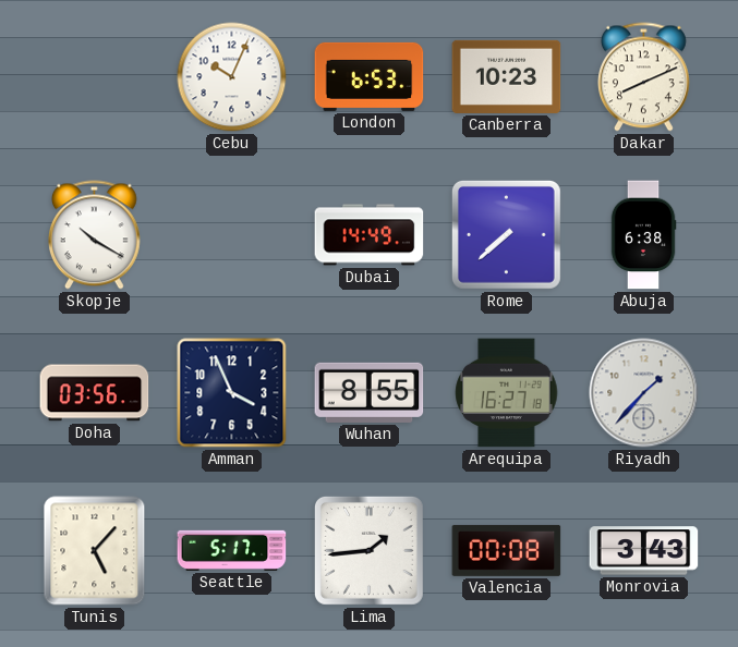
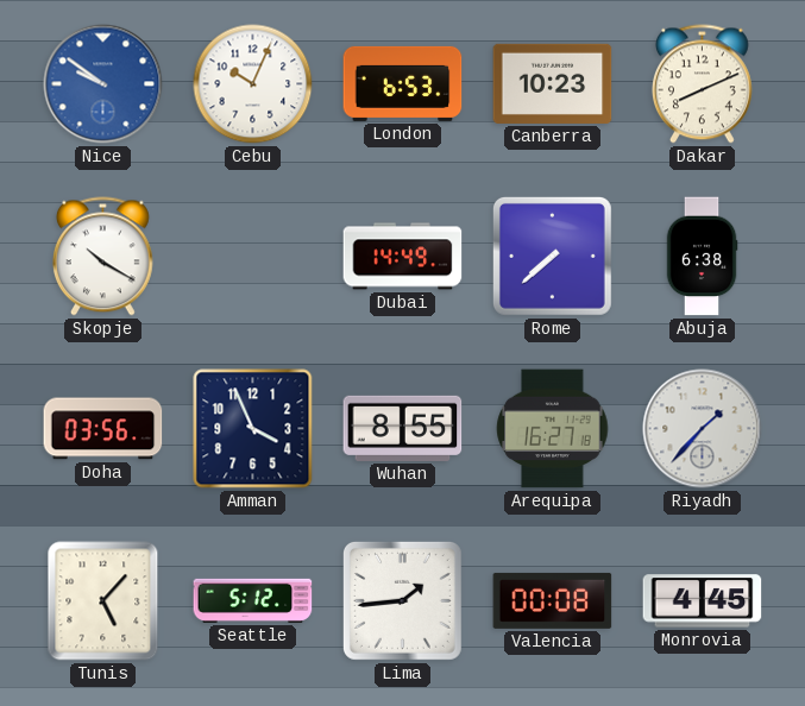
Nice: none -> 9:51 (103, 84)
Seattle: 5:17 -> 5:12 (253, 600)
Monrovia: 3:43 -> 4:45 (703, 601)
